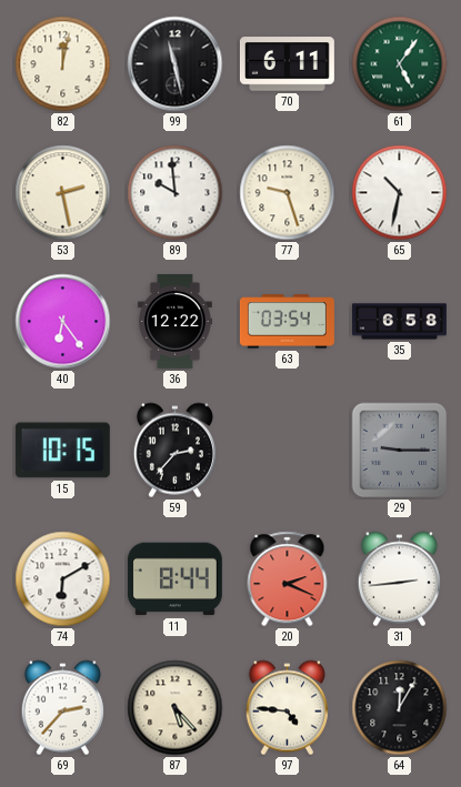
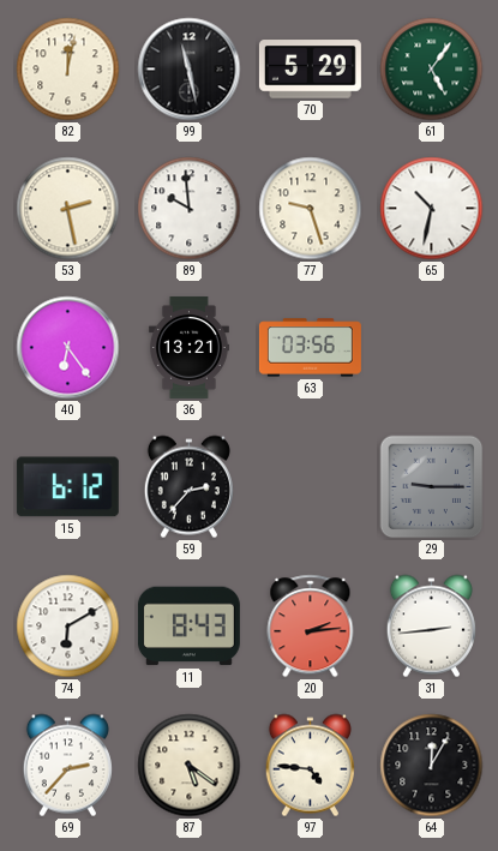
70: 6:11 -> 5:29 (310, 70)
36: 12:22 -> 13:21 (188, 347)
63: 03:54 -> 03:56 (310, 348)
35: 6:58 -> none (399, 322)
15: 10:15 -> 6:12 (67, 487)
11: 8:44 -> 8:43 (188, 627)
20: 2:19 -> 2:14 (311, 627)
87: 5:23 -> 5:21 (190, 766)
